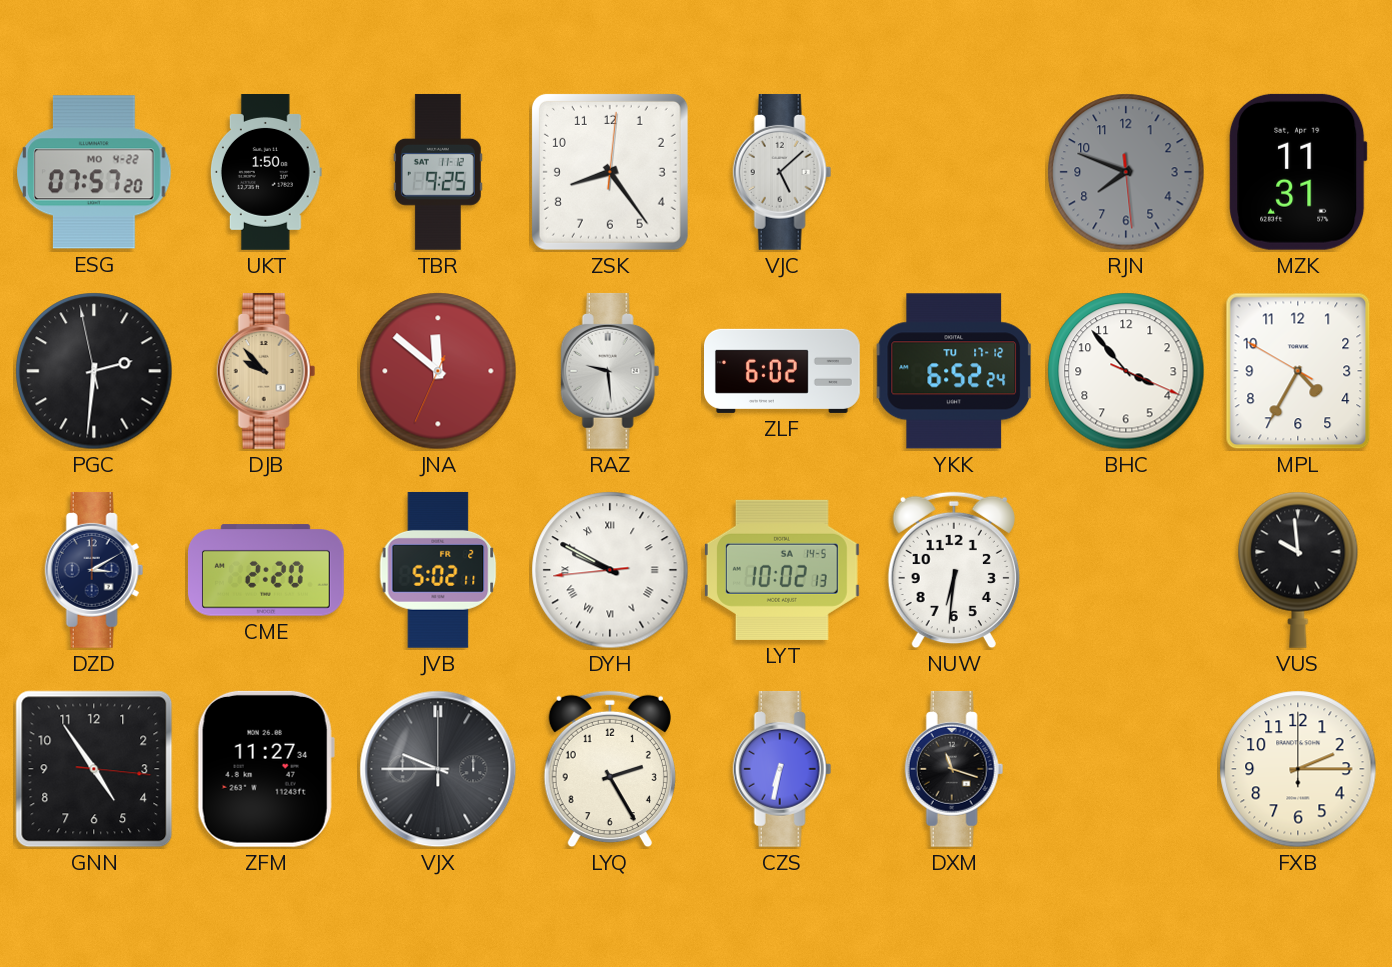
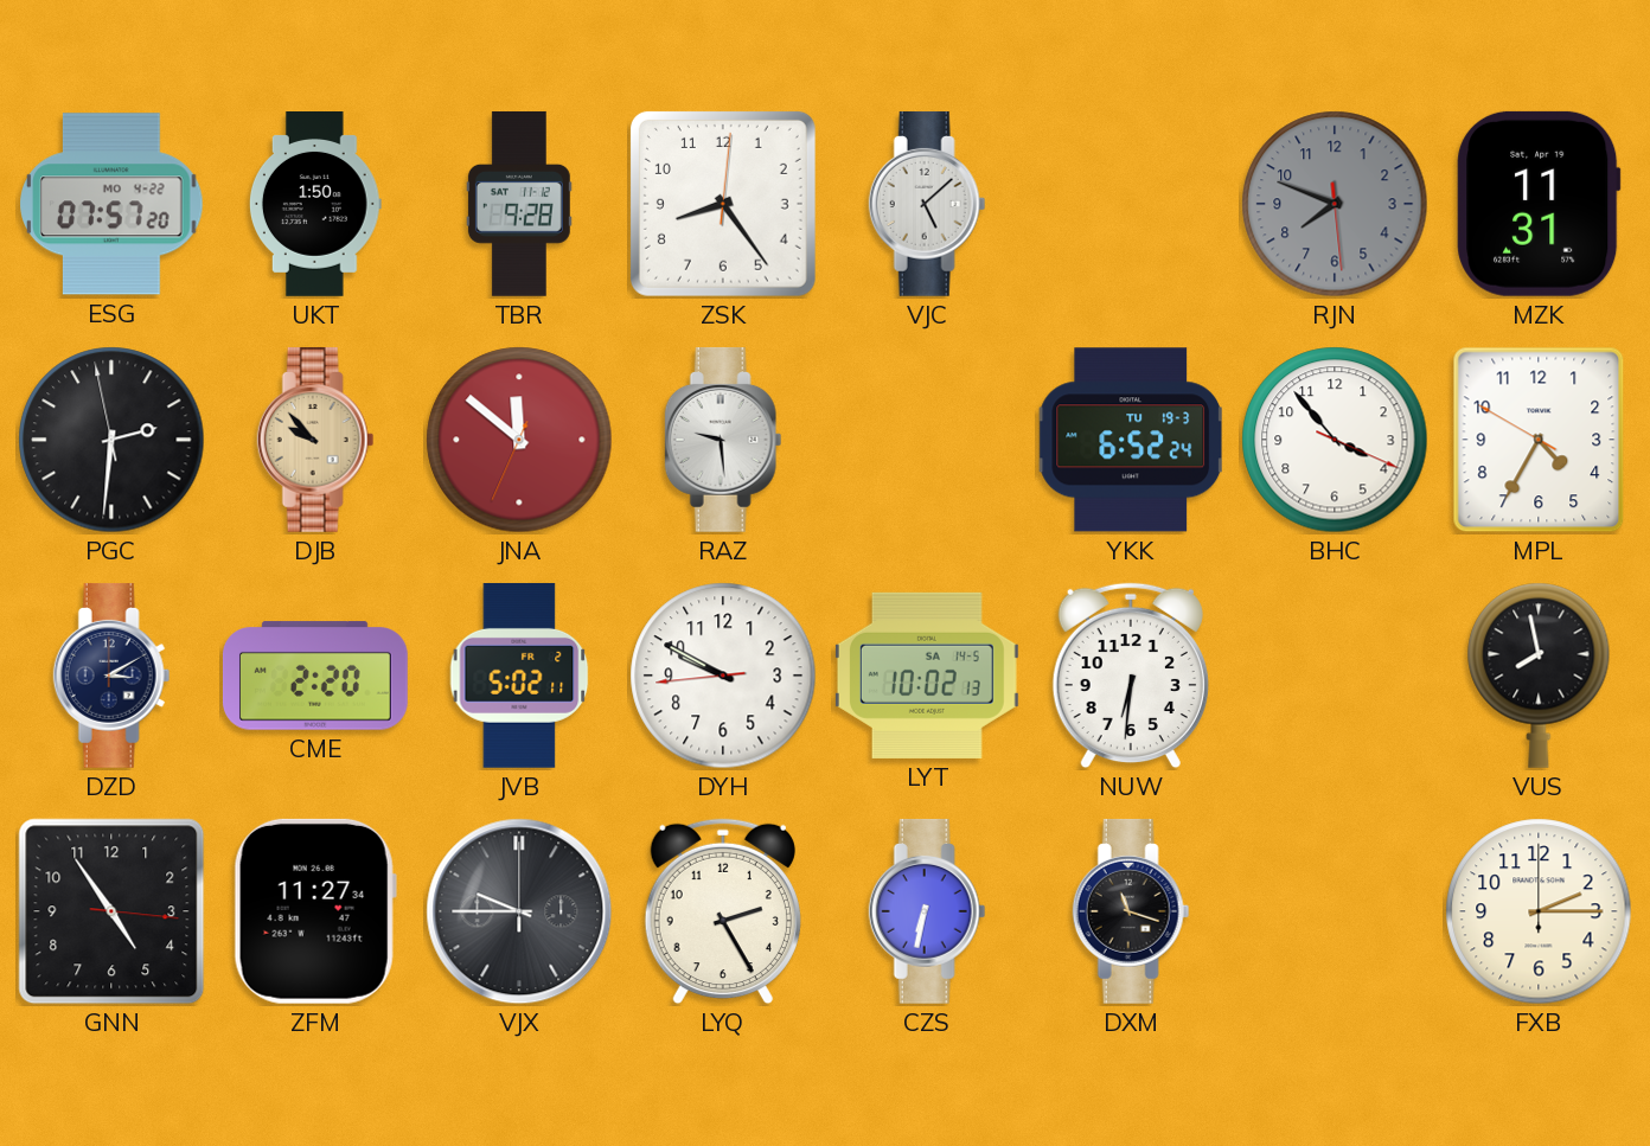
TBR: 9:25 -> 9:28 (519, 204)
ZLF: 6:02 -> none (783, 371)
YKK date: TU 17-12 -> TU 19-3 (1131, 440)
DYH numerals: Roman -> Arabic (723, 676)
VUS: 9:59 -> 7:58 (1539, 676)
